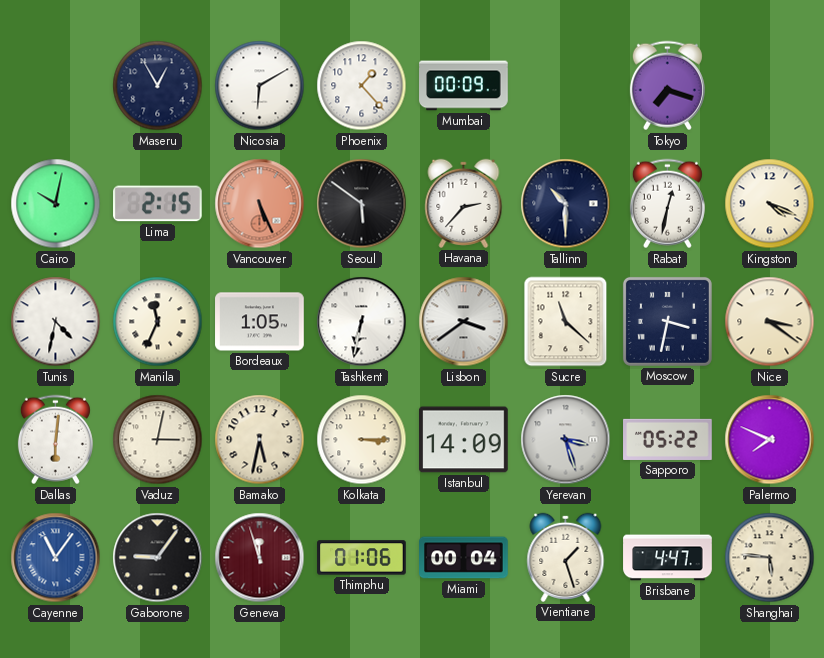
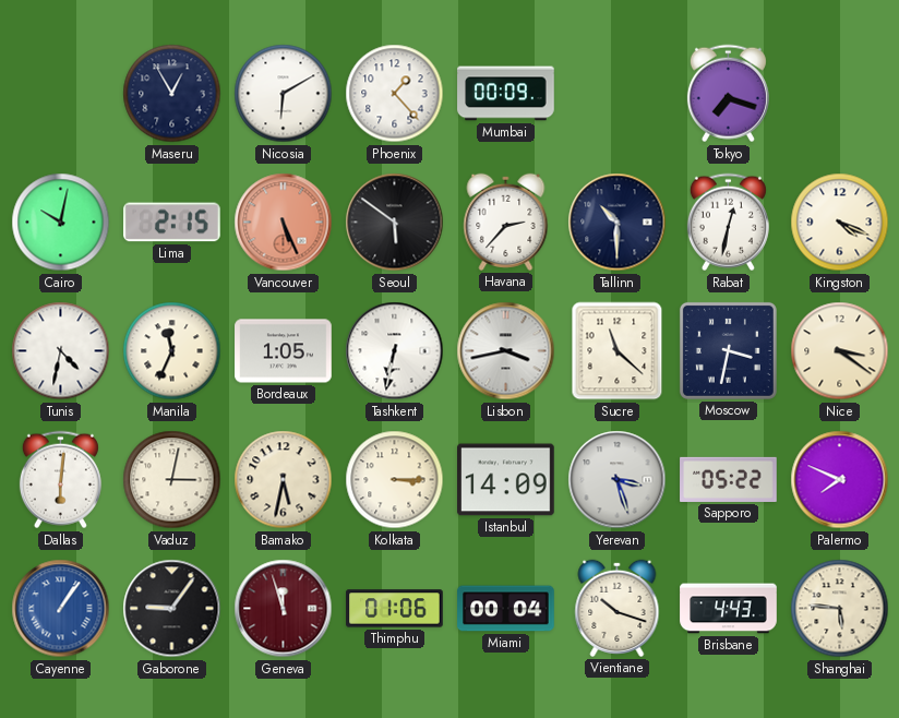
Lisbon: 3:39 -> 3:43 (506, 351)
Cayenne: 11:06 -> 1:06 (61, 609)
Vientiane: 1:27 -> 10:18 (618, 608)
Brisbane: 4:47 -> 4:43 (729, 609)
